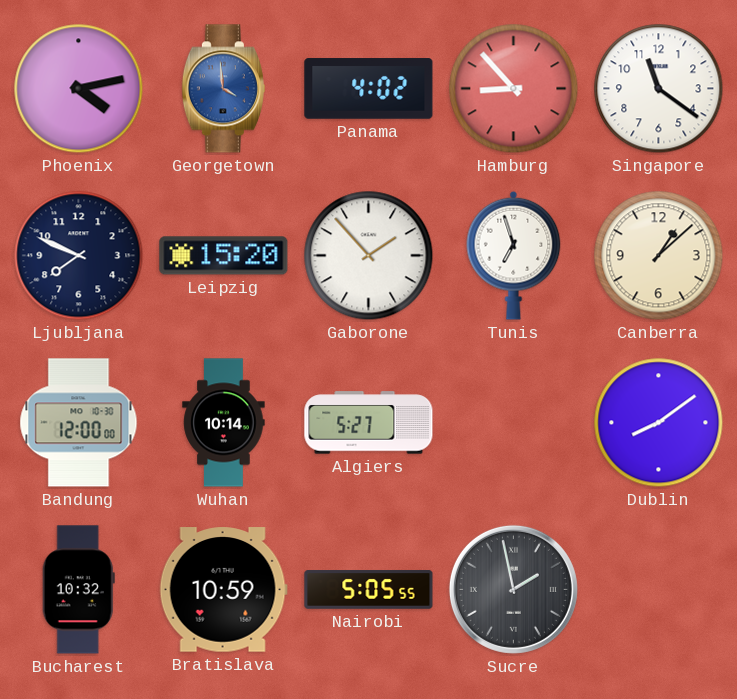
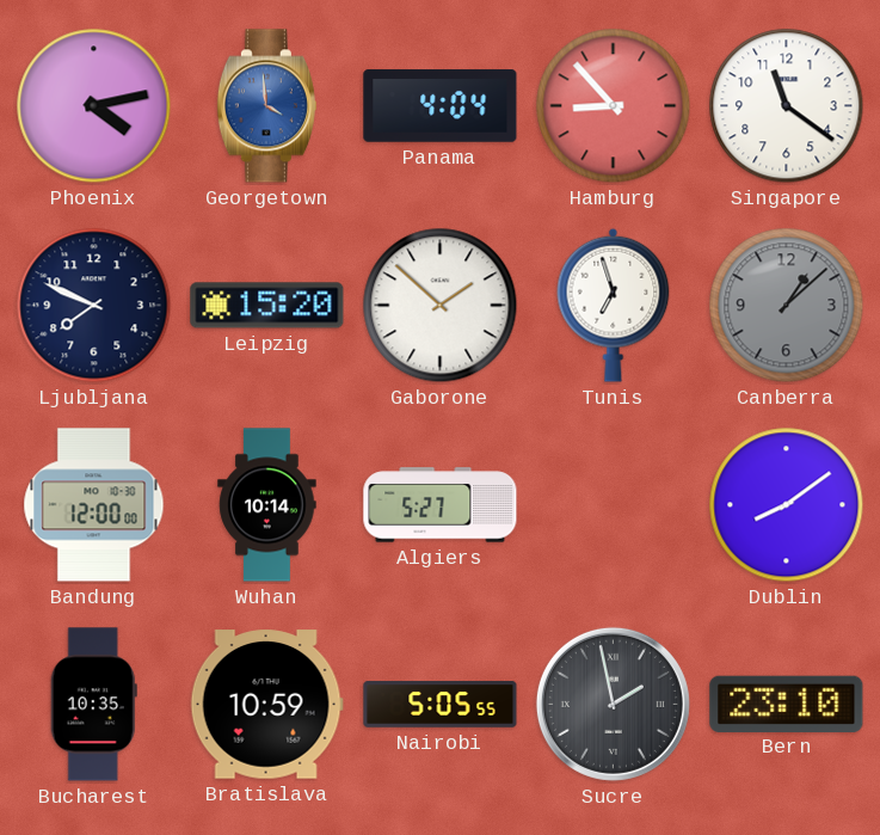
Panama: 4:02 -> 4:04 (441, 106)
Gaborone: 1:53 -> 1:52 (441, 306)
Canberra dial: cream -> grey (787, 306)
Bucharest: 10:32 -> 10:35 (93, 705)
Bern: none -> 23:10 (787, 704)
